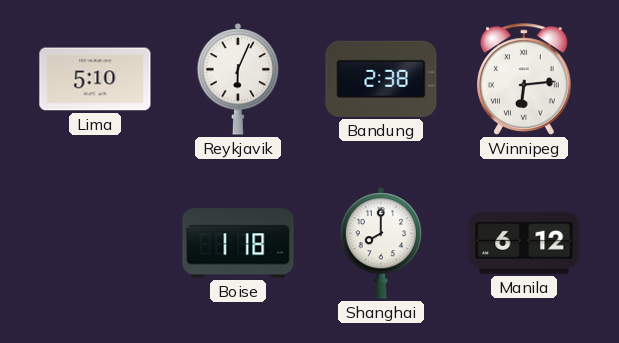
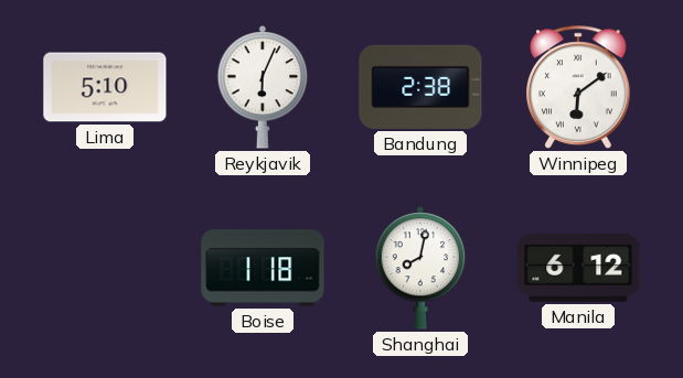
Winnipeg: 6:14 -> 6:09 (579, 87)
Shanghai: 8:00 -> 8:02 (420, 269)
